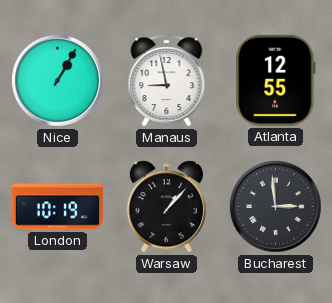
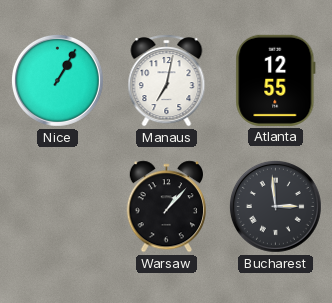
Manaus: 8:58 -> 7:02 (167, 81)
London: 10:19 -> none (57, 207)
